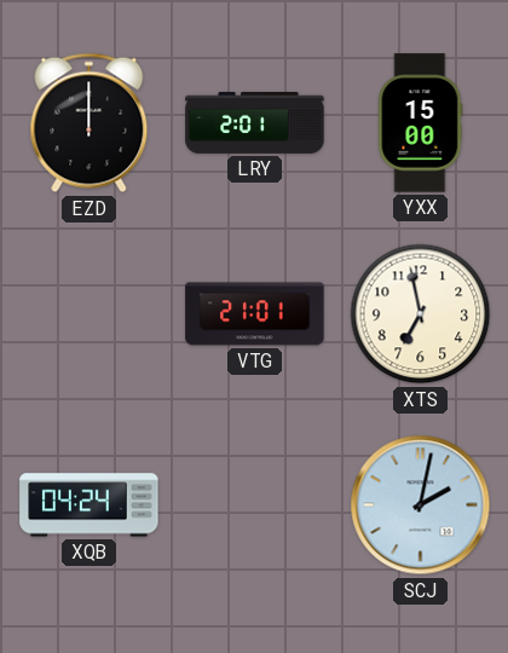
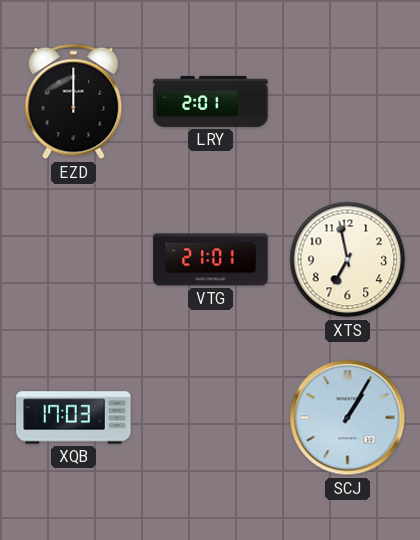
YXX: 15:00 -> none (421, 123)
XQB: 04:24 -> 17:03 (74, 418)
SCJ: 2:02 -> 1:05 (348, 418)
